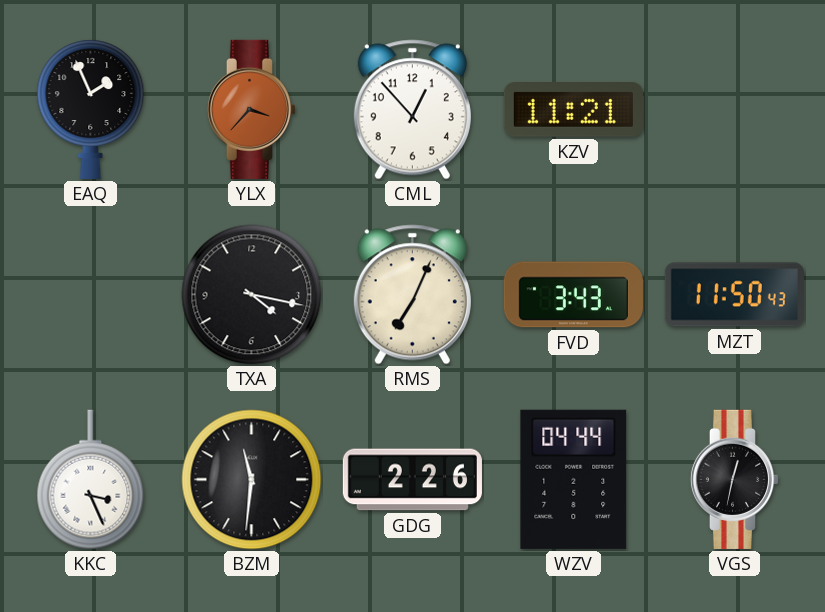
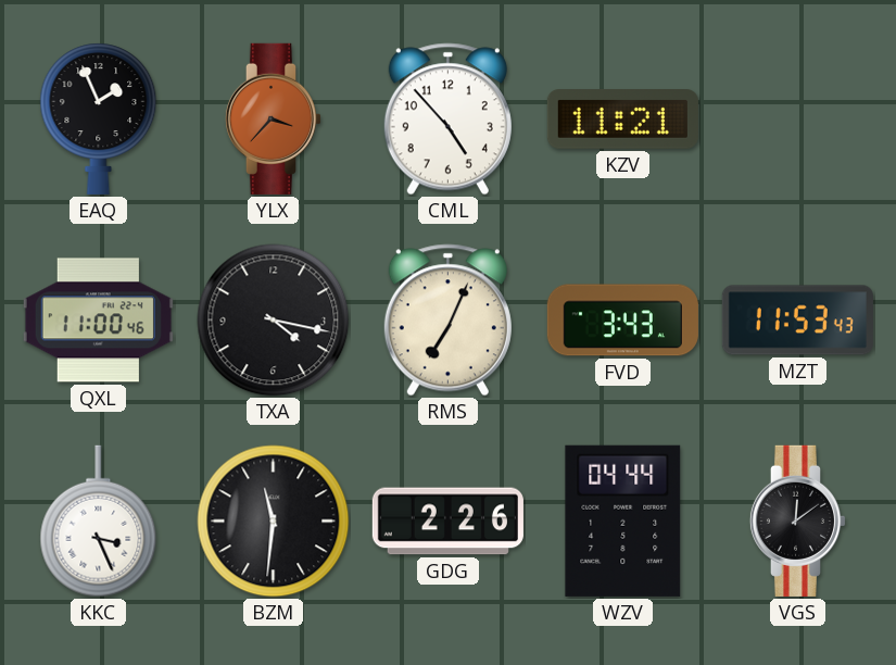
CML: 12:53 -> 4:53 (447, 120)
QXL: none -> 11:00 (98, 321)
MZT: 11:50 -> 11:53 (797, 321)
VGS: 12:32 -> 12:09 (797, 520)
